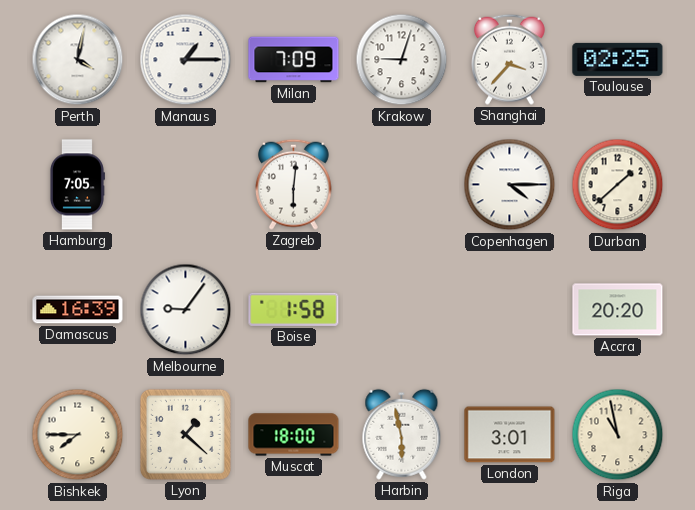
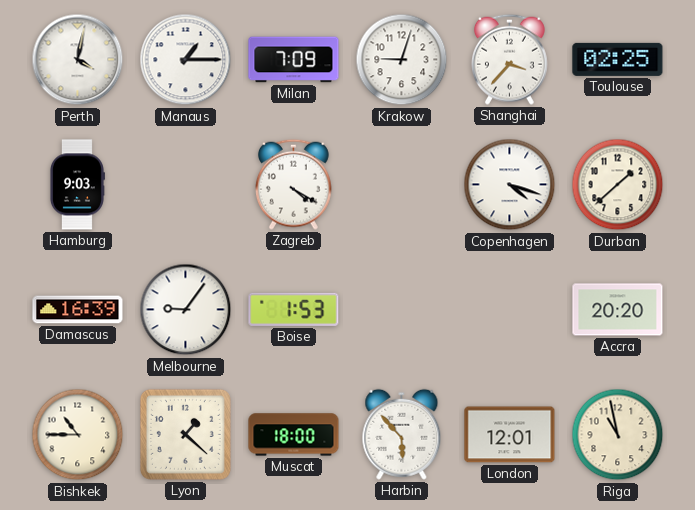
Hamburg: 7:05 -> 9:03 (77, 185)
Zagreb: 6:01 -> 4:20 (293, 184)
Copenhagen: 4:15 -> 4:18 (510, 185)
Boise: 1:58 -> 1:53 (294, 309)
Bishkek: 7:45 -> 10:45 (78, 435)
Harbin: 5:58 -> 5:53 (402, 434)
London: 3:01 -> 12:01 (510, 435)
